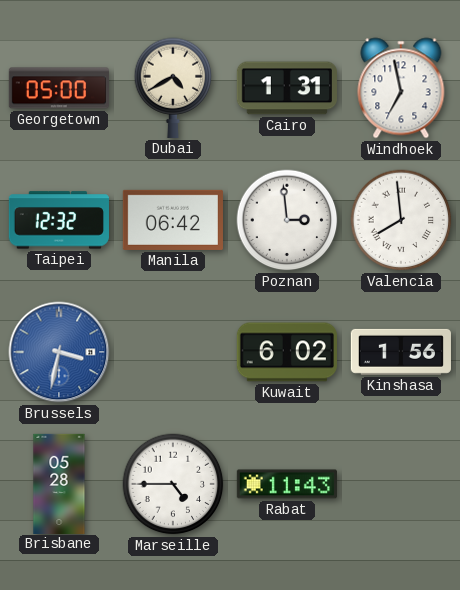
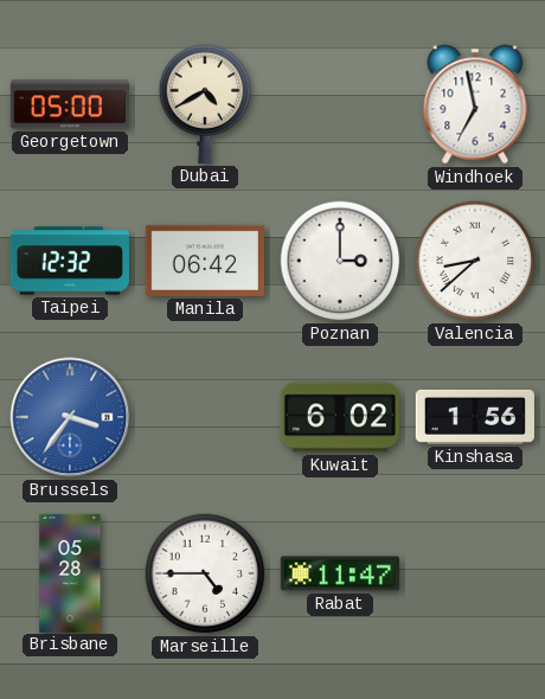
Cairo: 1:31 -> none (287, 88)
Poznan: 2:59 -> 3:00 (340, 261)
Valencia: 7:59 -> 8:38 (475, 261)
Brussels: 3:32 -> 3:36 (70, 417)
Rabat: 11:43 -> 11:47 (340, 573)
